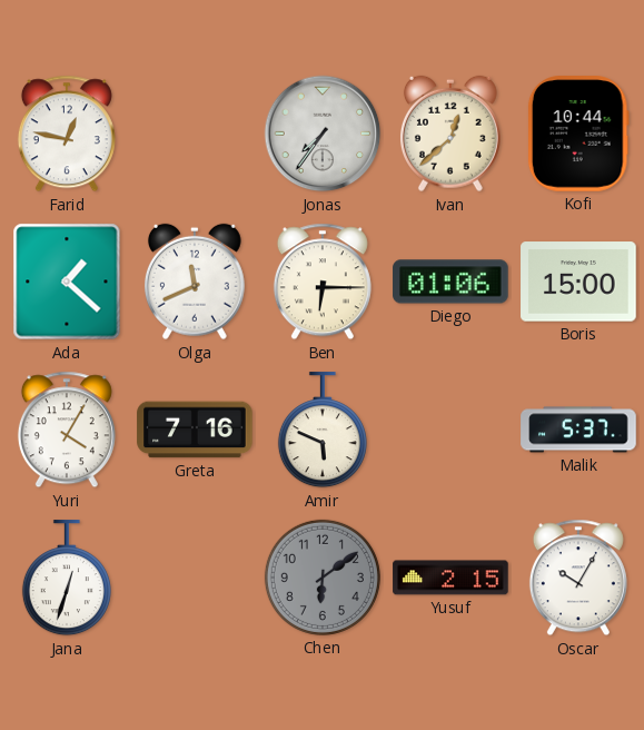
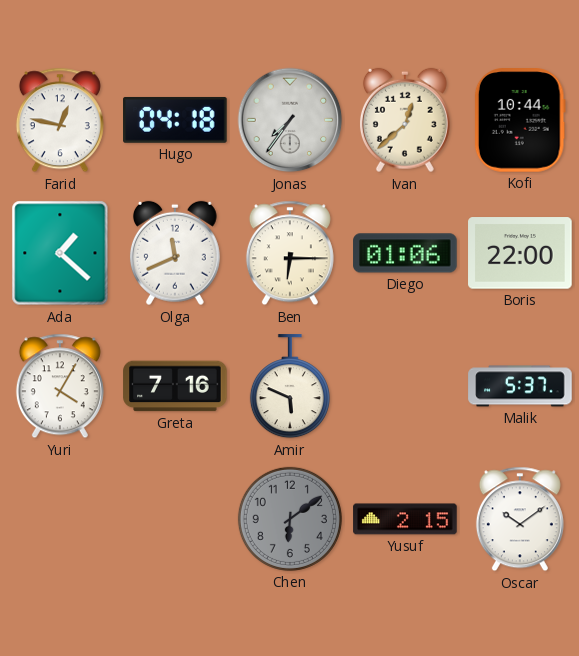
Hugo: none -> 04:18 (175, 120)
Boris: 15:00 -> 22:00 (520, 253)
Jana: 12:33 -> none (67, 579)
Oscar: 10:05 -> 10:09 (520, 519)
